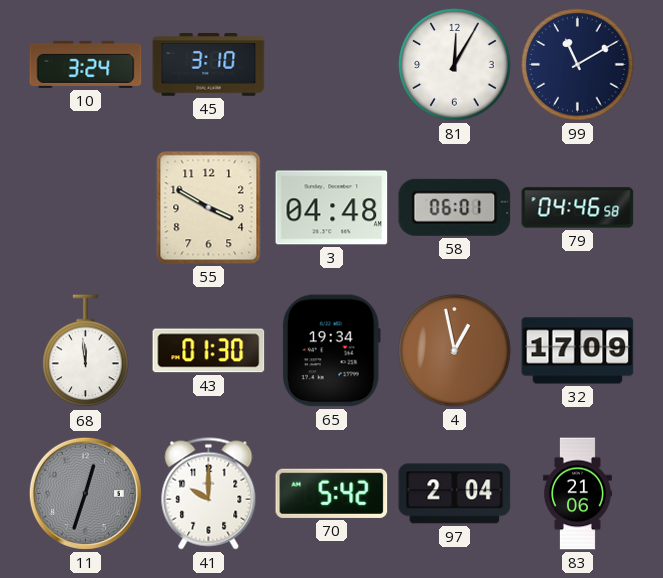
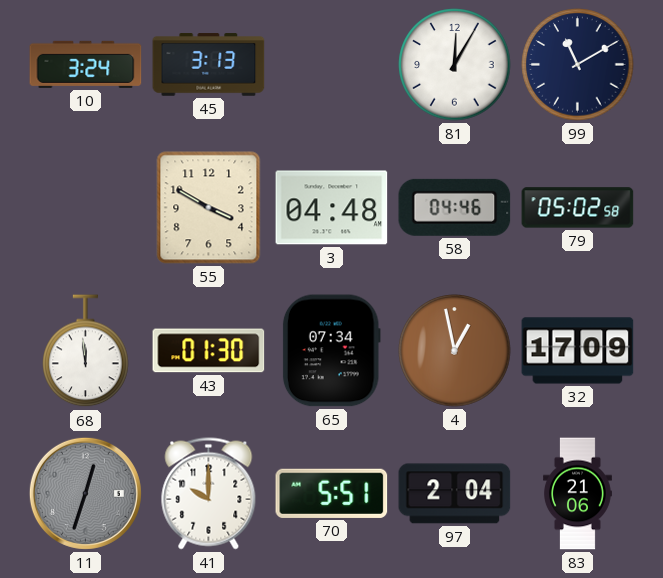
45: 3:10 -> 3:13 (209, 65)
58: 06:01 -> 04:46 (455, 207)
79: 04:46 -> 05:02 (578, 208)
65: 19:34 -> 07:34 (331, 351)
70: 5:42 -> 5:51 (332, 493)
